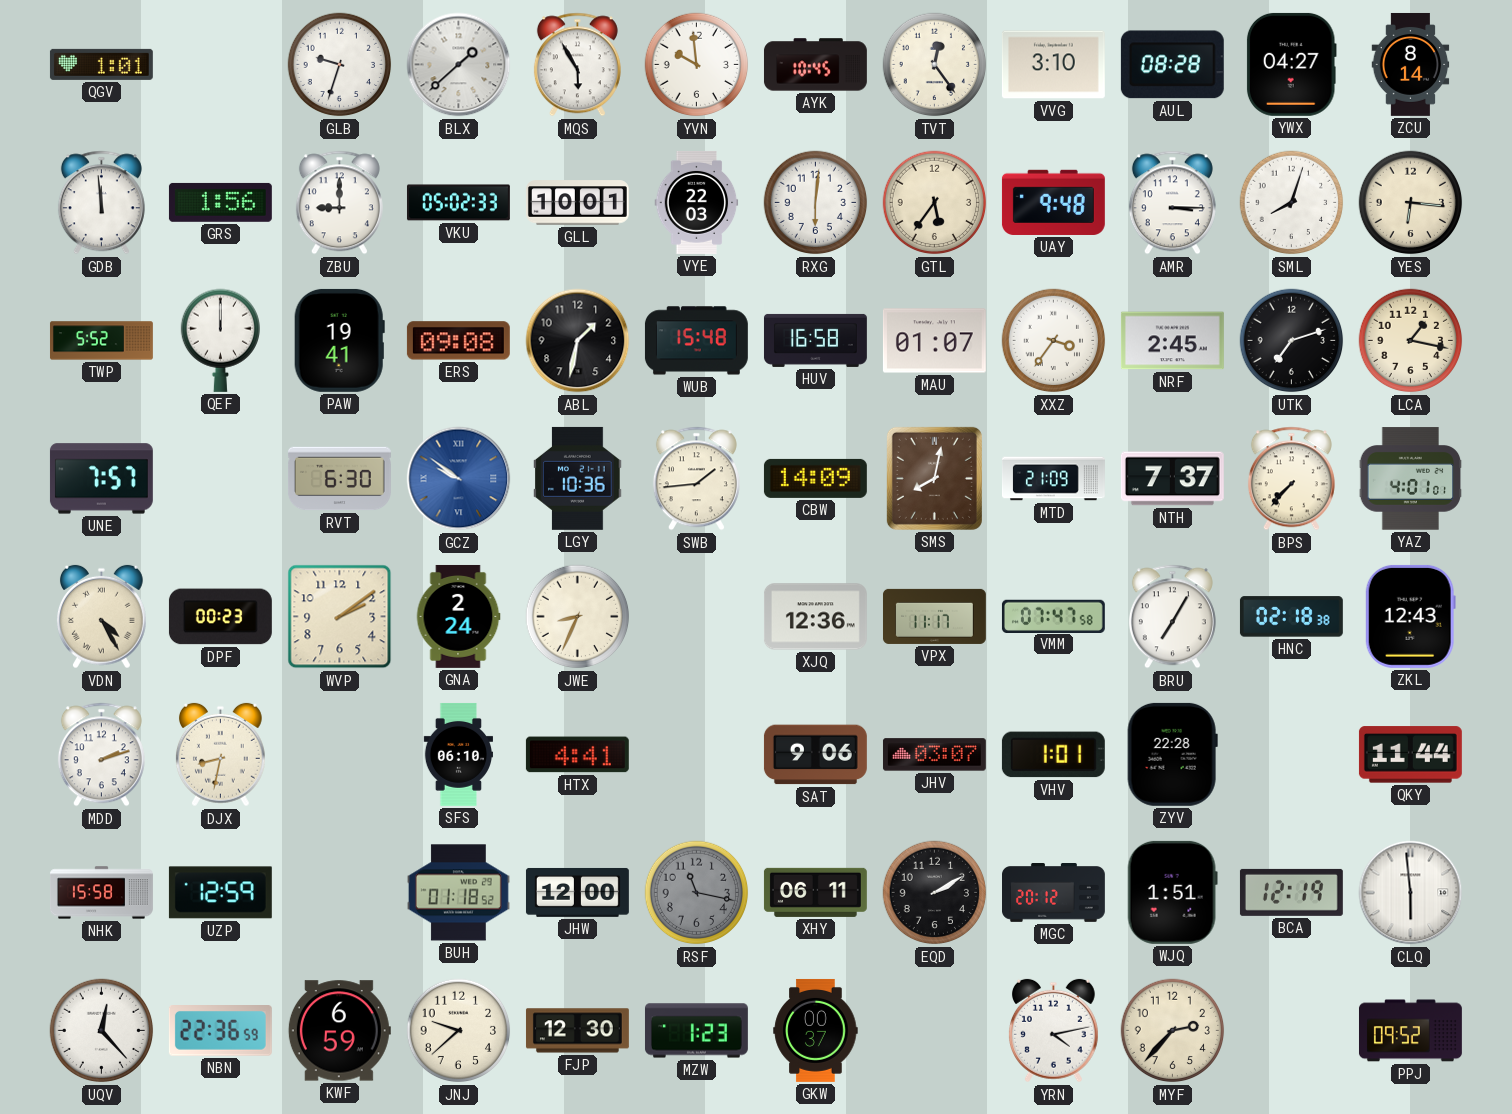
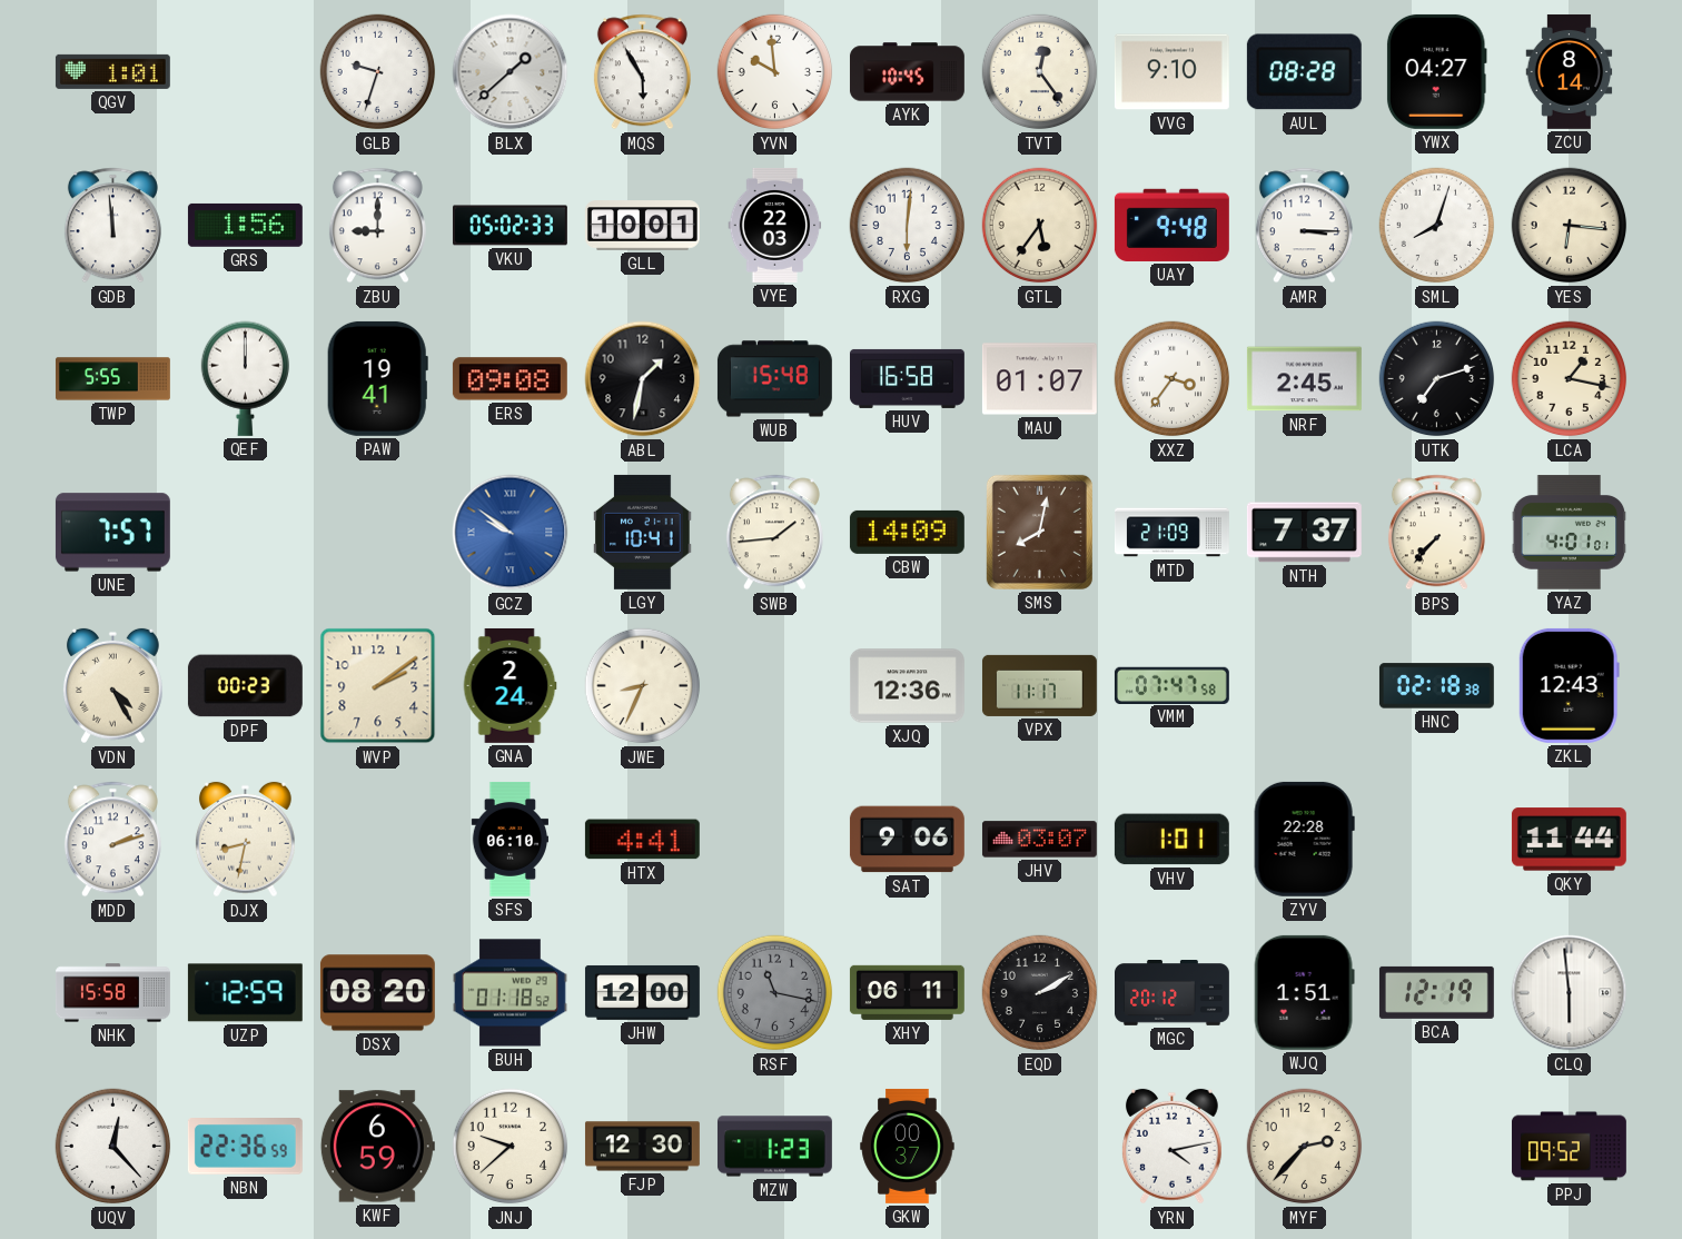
VVG: 3:10 -> 9:10 (1171, 72)
TWP: 5:52 -> 5:55 (112, 379)
RVT: 6:30 -> none (339, 479)
LGY: 10:36 -> 10:41 (643, 532)
BRU: 7:05 -> none (1172, 617)
DSX: none -> 08:20 (377, 993)
